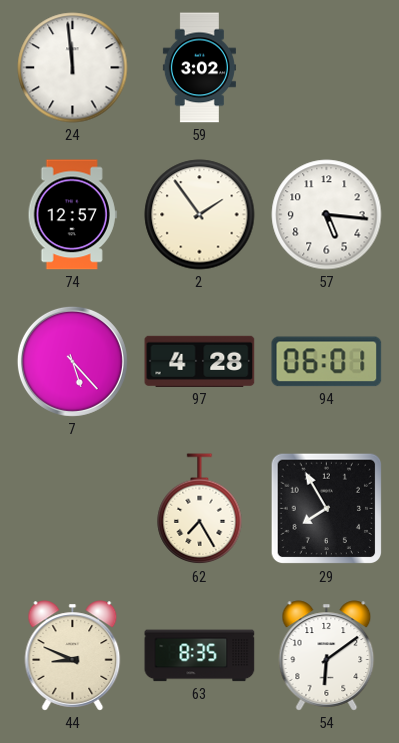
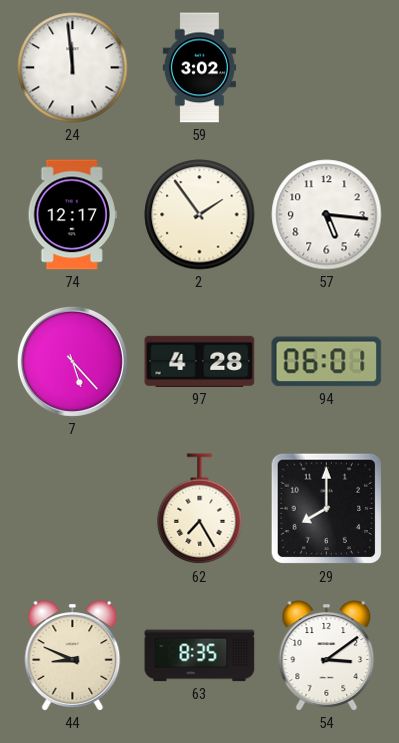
74: 12:57 -> 12:17 (72, 215)
29: 7:55 -> 8:00 (327, 509)
54: 6:09 -> 3:09 (327, 656)
